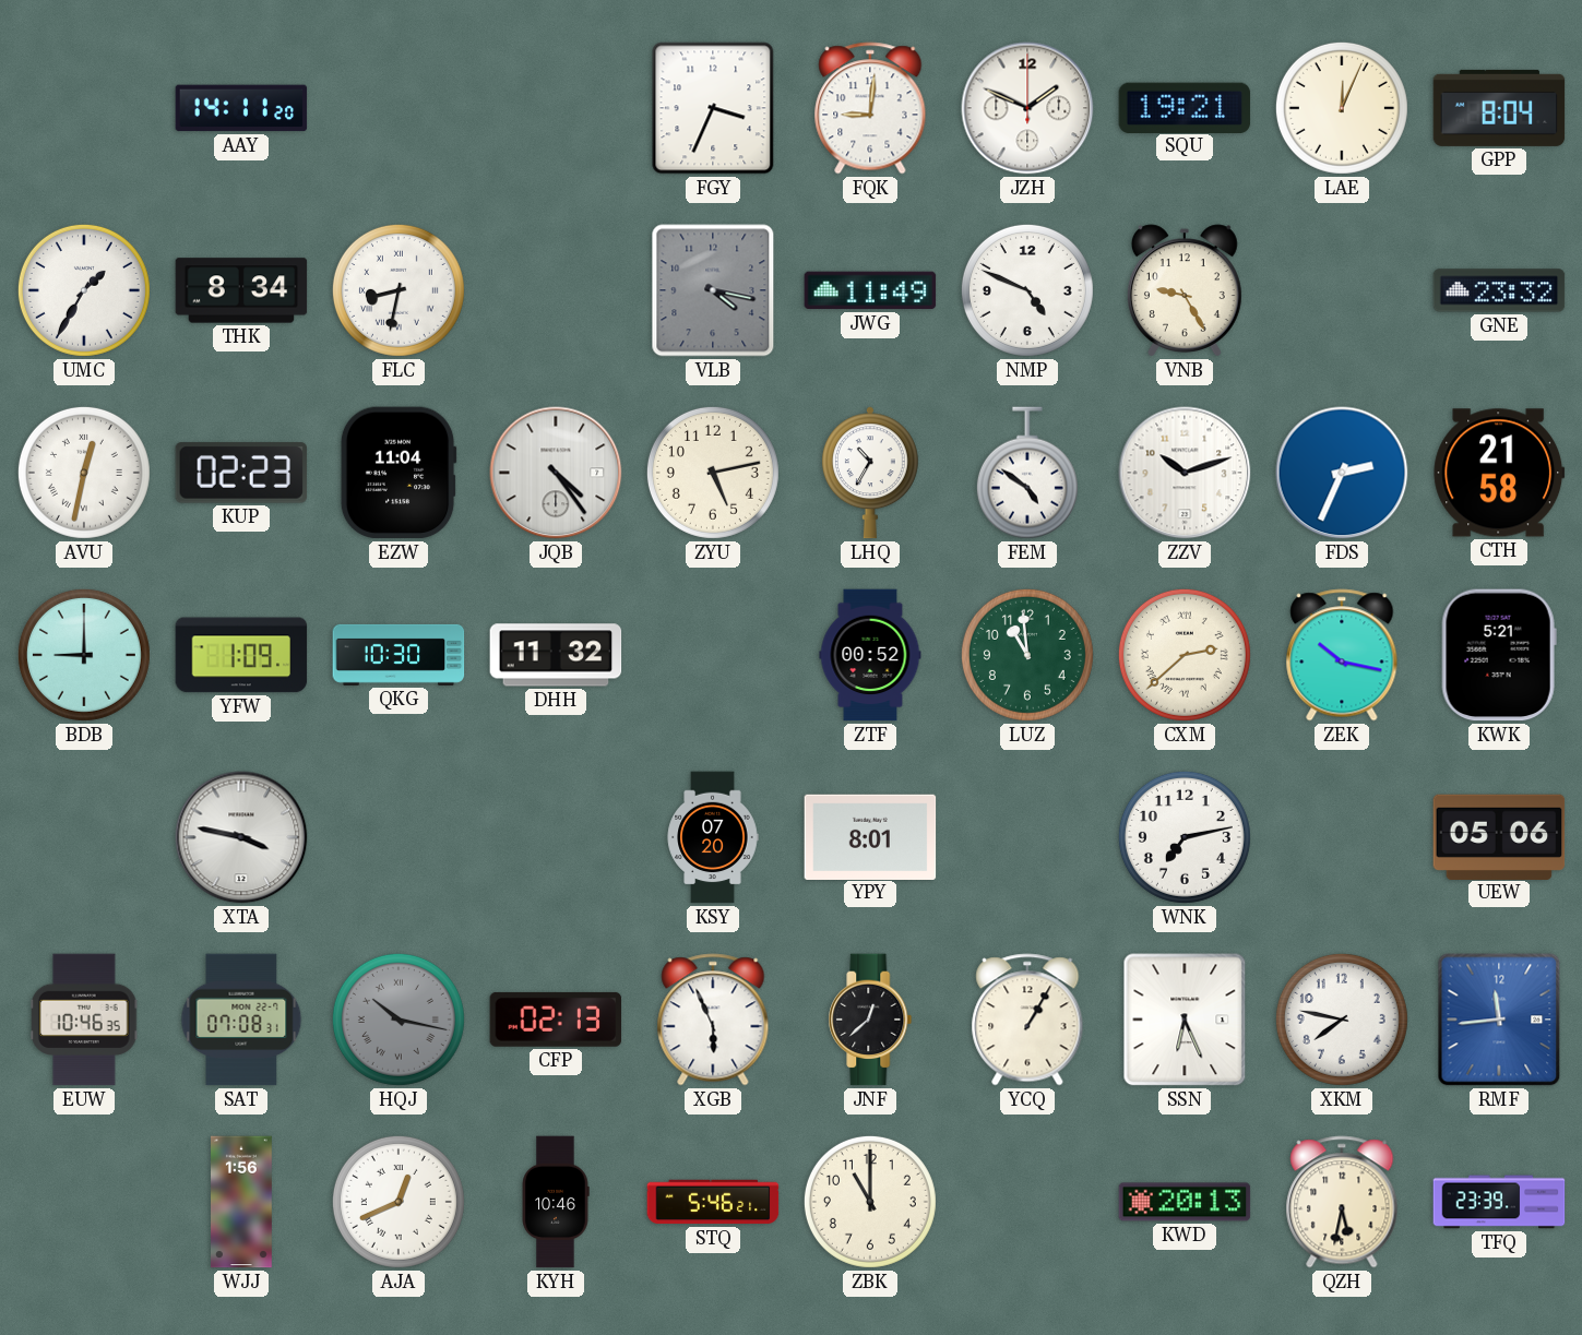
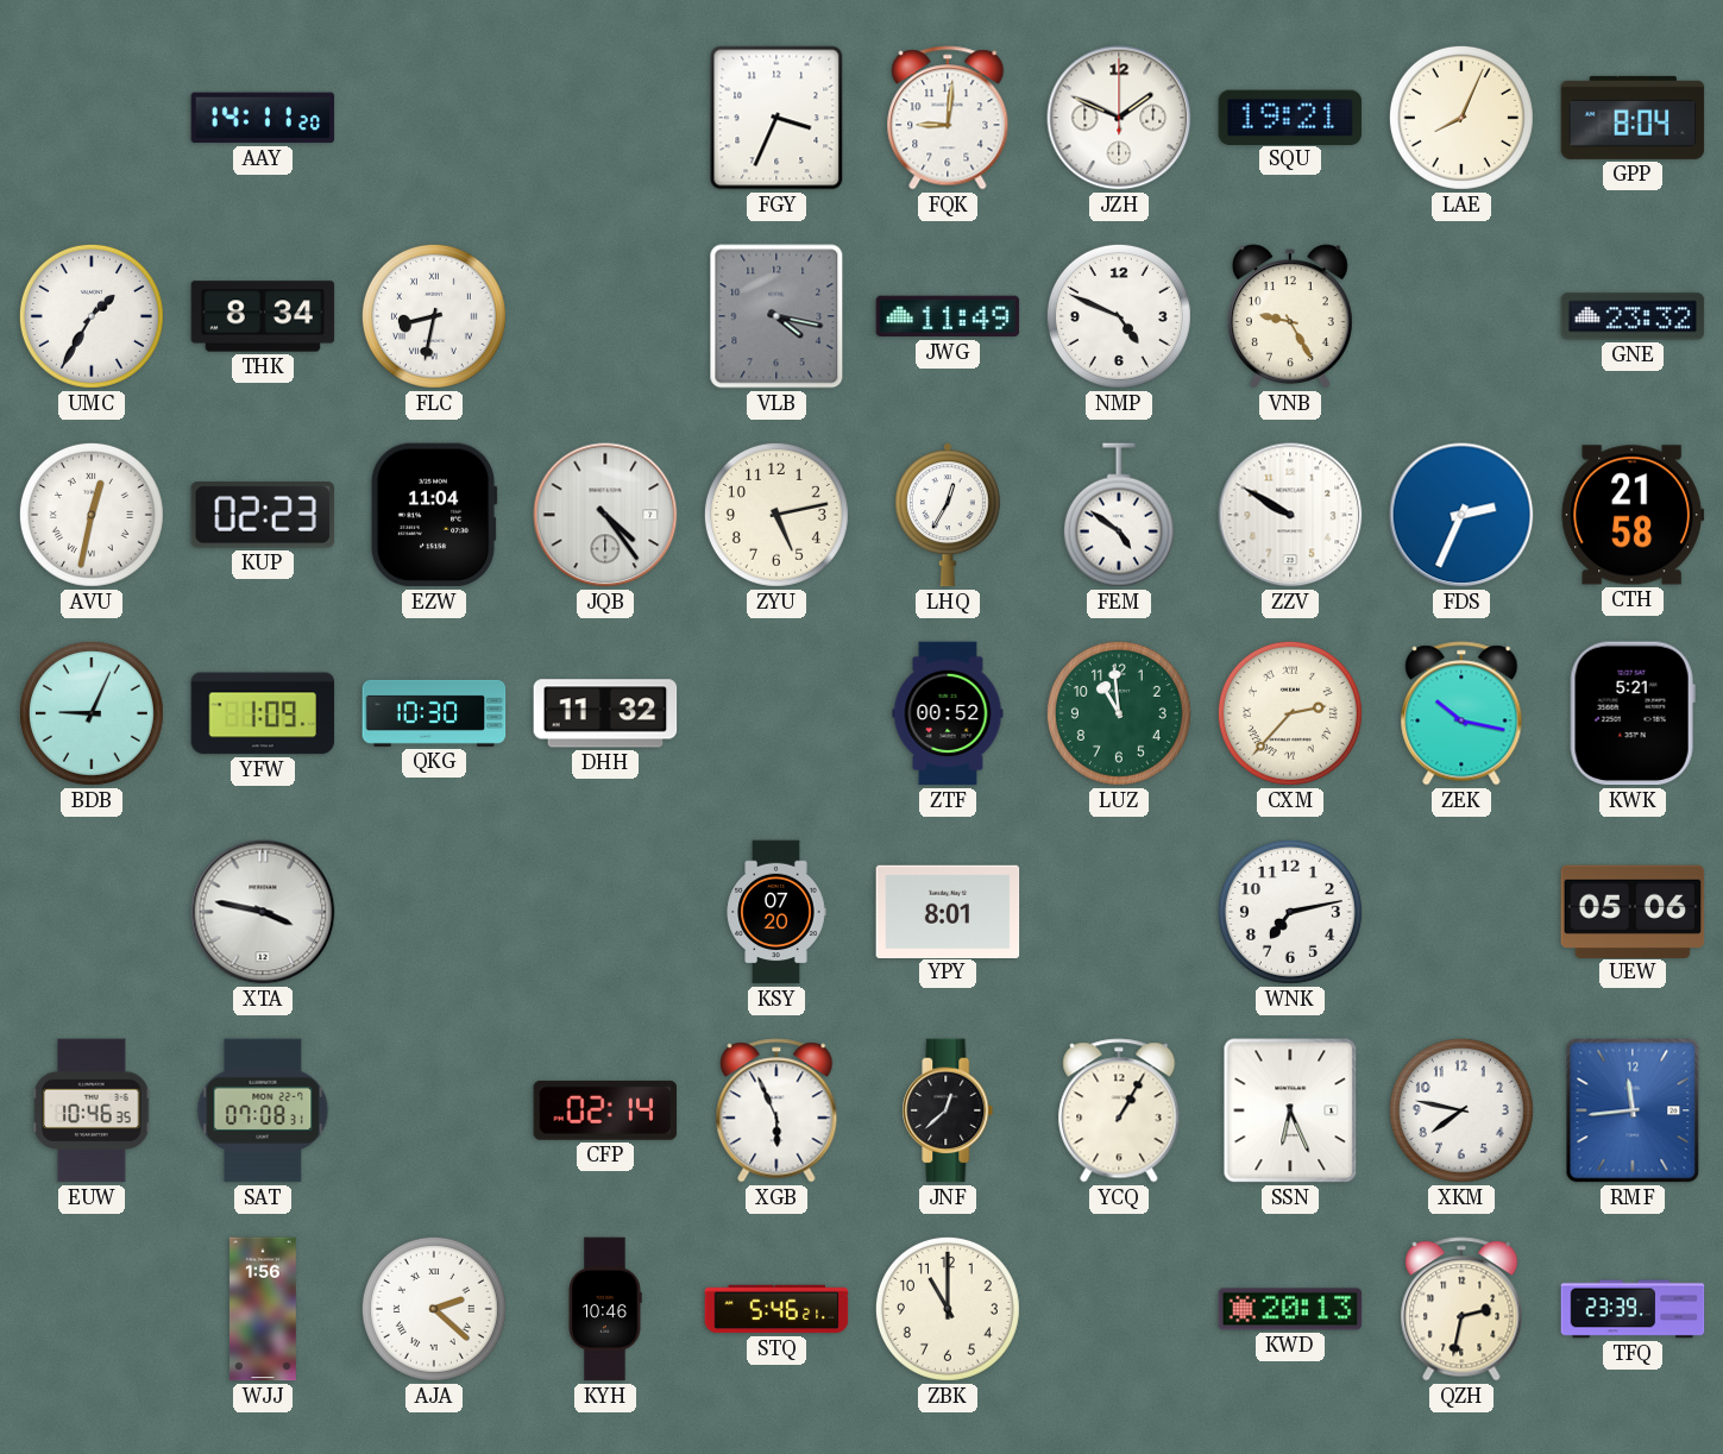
LAE: 12:04 -> 8:04 (1461, 118)
LHQ: 10:35 -> 12:35 (948, 515)
ZZV: 10:12 -> 9:50 (1290, 515)
BDB: 9:00 -> 9:04 (92, 713)
CXM: 2:38 -> 2:37 (1290, 713)
HQJ: 10:17 -> none (399, 1020)
CFP: 02:13 -> 02:14 (605, 1110)
AJA: 12:41 -> 2:22 (434, 1309)
QZH: 5:32 -> 2:32 (1461, 1309)
